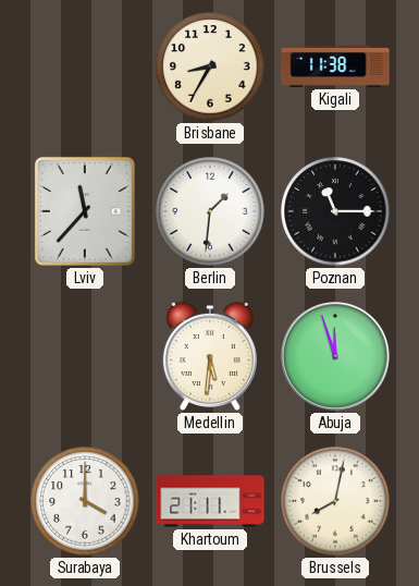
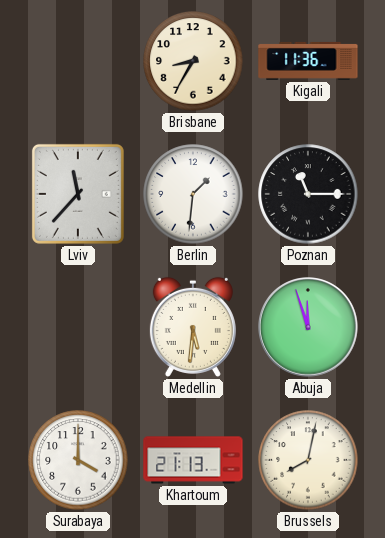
Kigali: 11:38 -> 11:36 (308, 61)
Khartoum: 21:11 -> 21:13 (193, 460)
